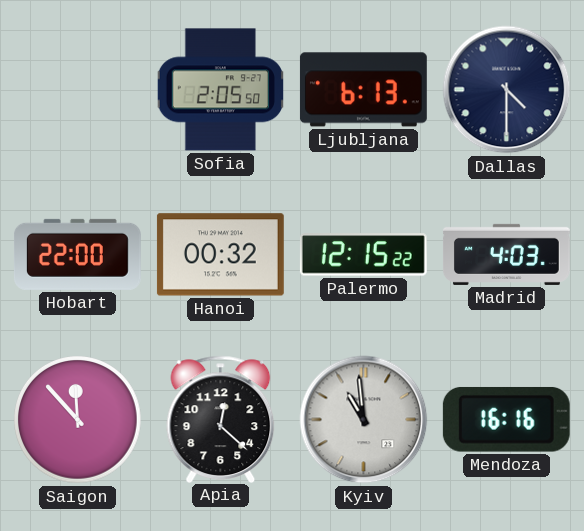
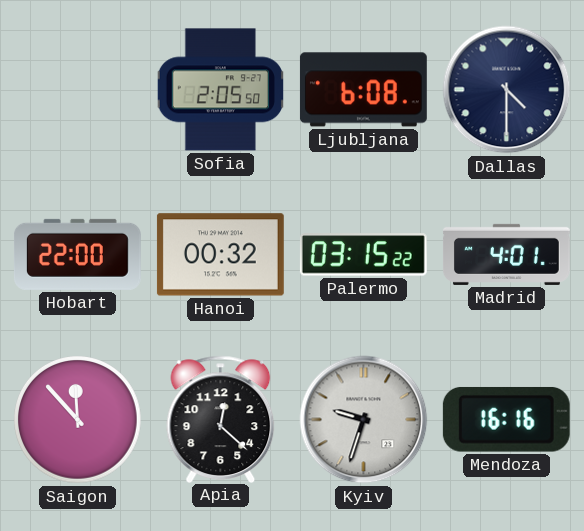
Ljubljana: 6:13 -> 6:08 (363, 90)
Palermo: 12:15 -> 03:15 (363, 255)
Madrid: 4:03 -> 4:01 (506, 254)
Kyiv: 10:59 -> 9:33 (364, 420)
